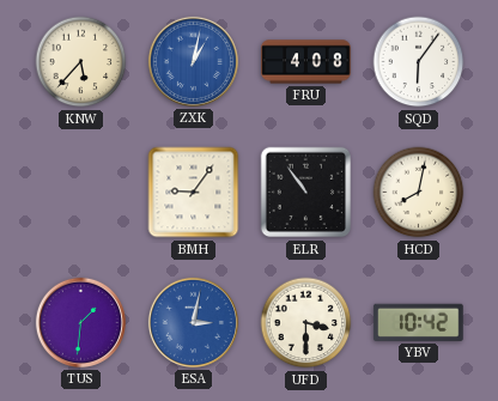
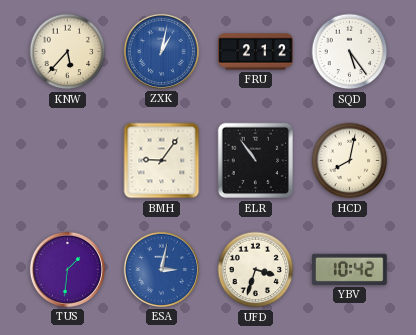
FRU: 4:08 -> 2:12 (256, 52)
SQD: 6:06 -> 5:24 (350, 52)
UFD: 3:30 -> 3:33 (256, 270)
